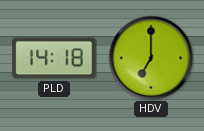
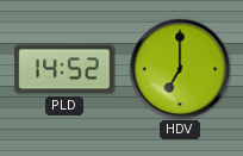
PLD: 14:18 -> 14:52 (64, 69)
